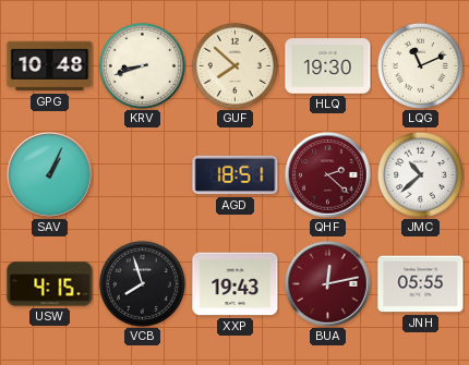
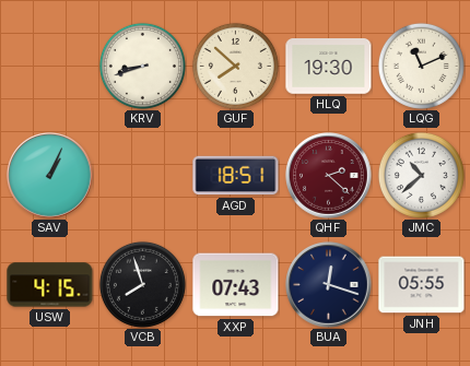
GPG: 10:48 -> none (50, 66)
XXP: 19:43 -> 07:43 (236, 285)
BUA: 12:13 -> 12:18 (329, 285)
BUA dial: burgundy -> navy (329, 285)
